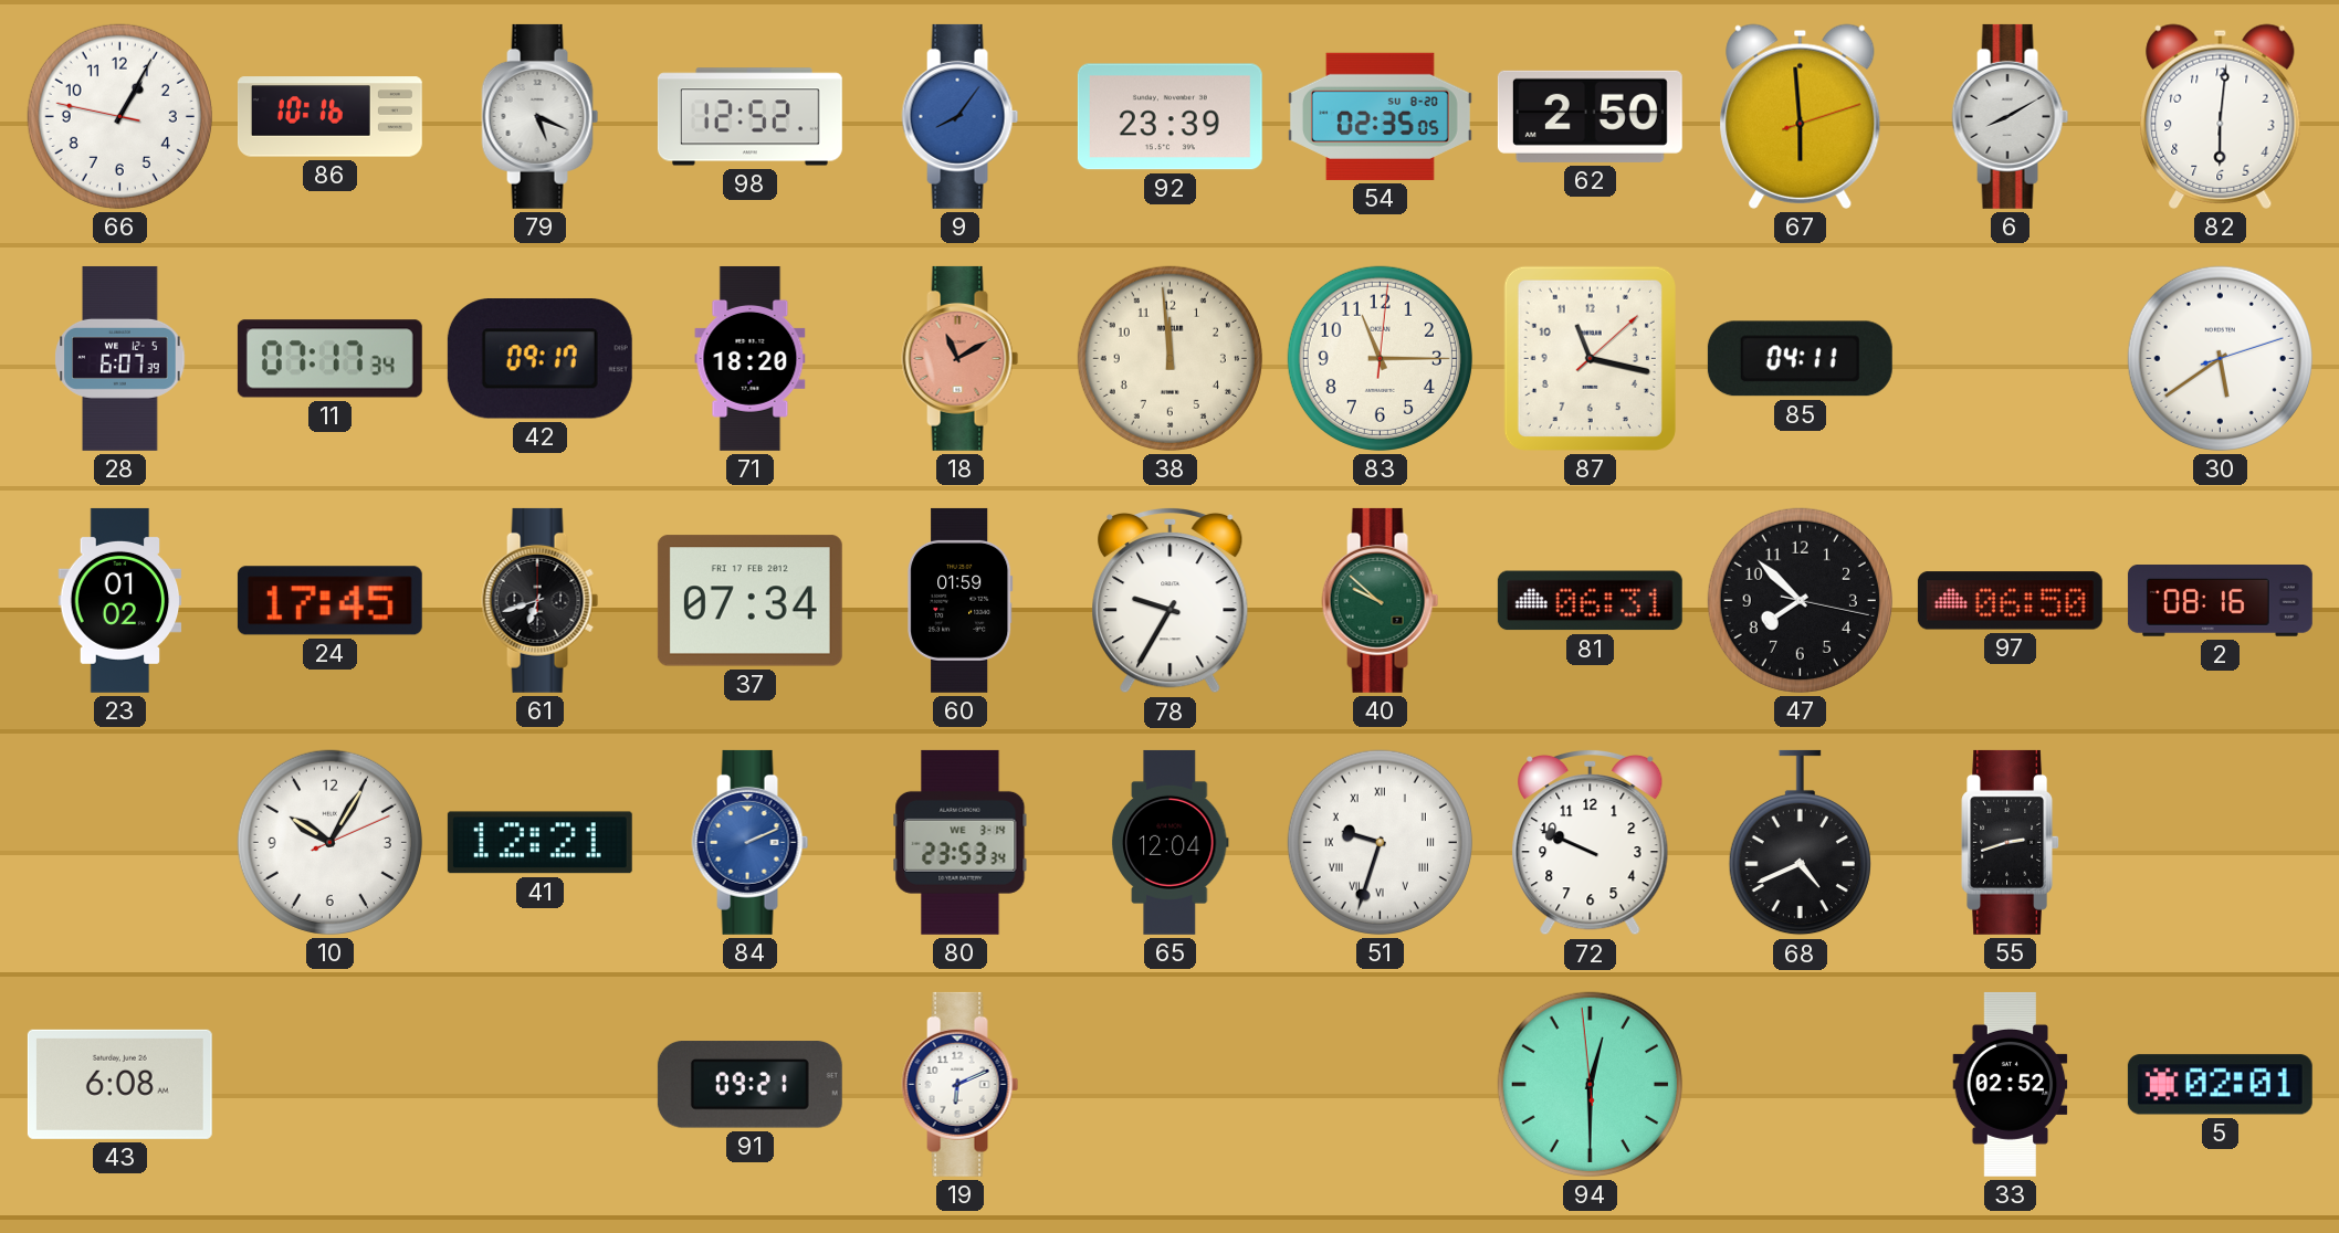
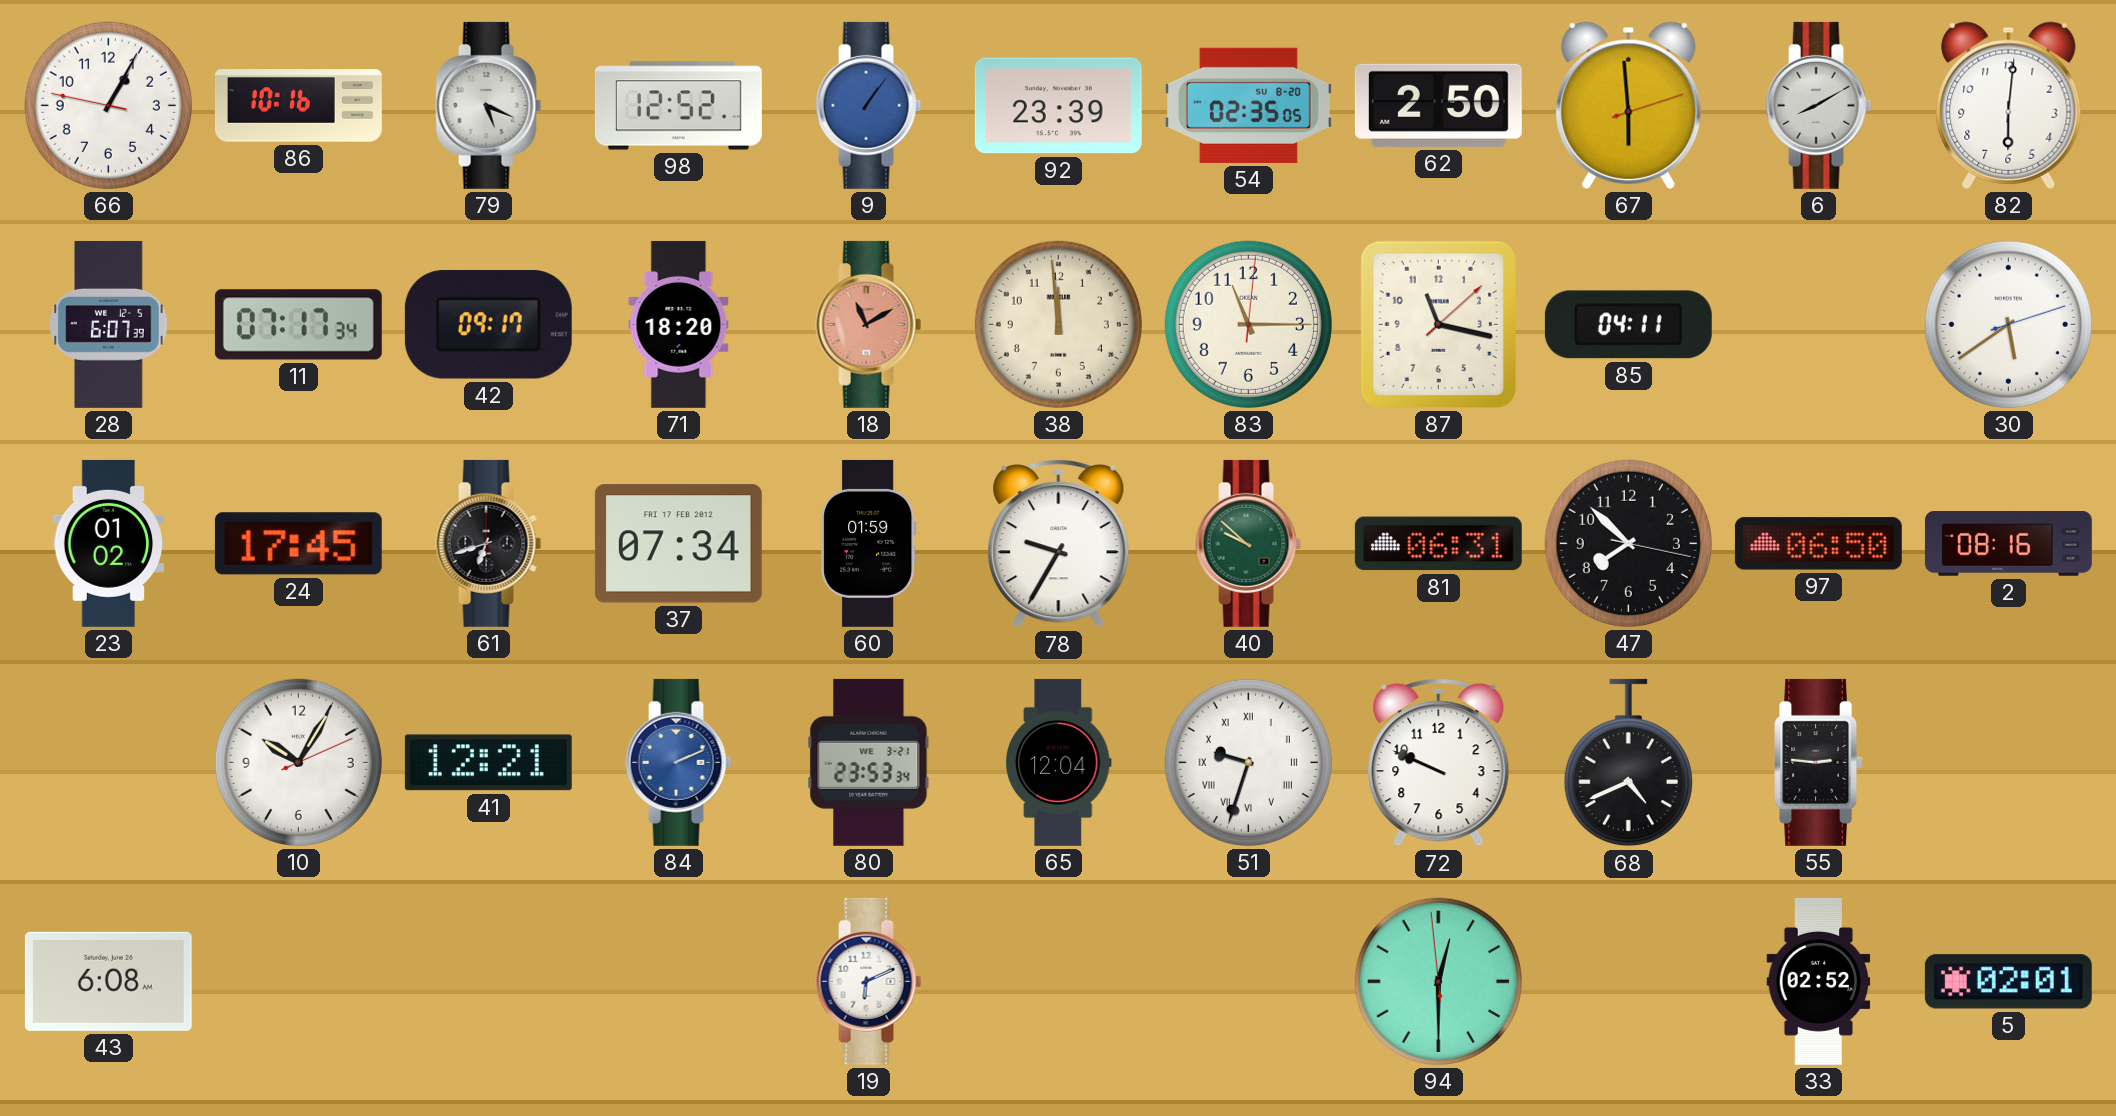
9: 8:06 -> 1:06 (869, 105)
80 date: WE 3-14 -> WE 3-21 (869, 762)
55: 2:42 -> 2:46 (1819, 762)
91: 09:21 -> none (749, 1085)
